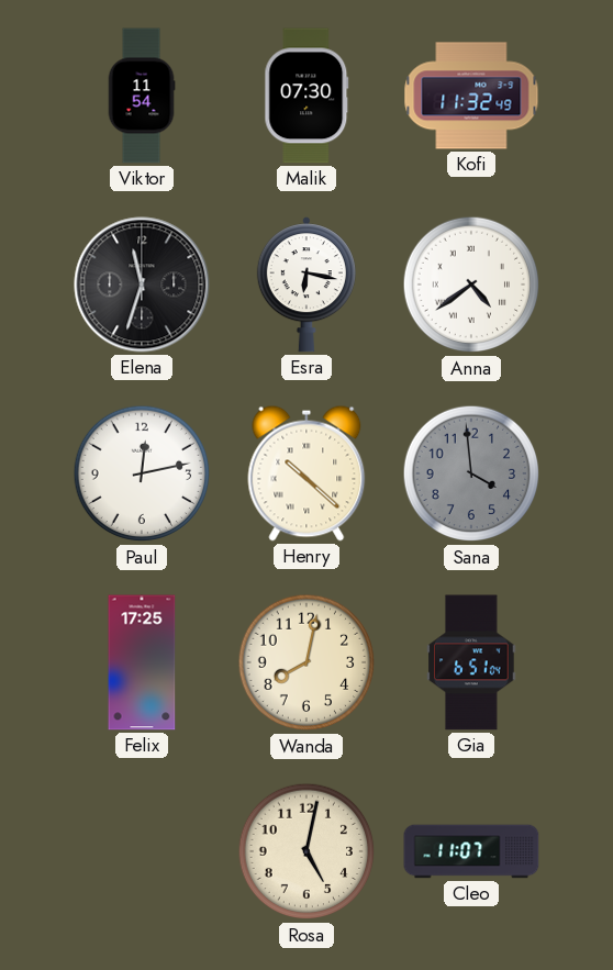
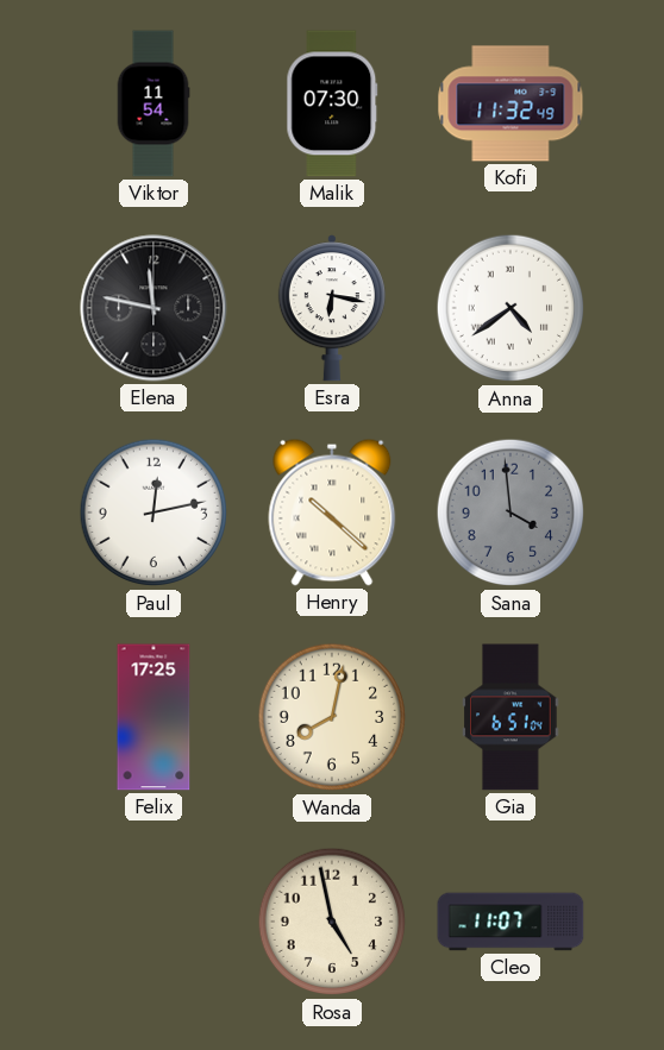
Elena: 11:33 -> 11:47 (154, 308)
Rosa: 5:02 -> 4:58 (332, 922)
